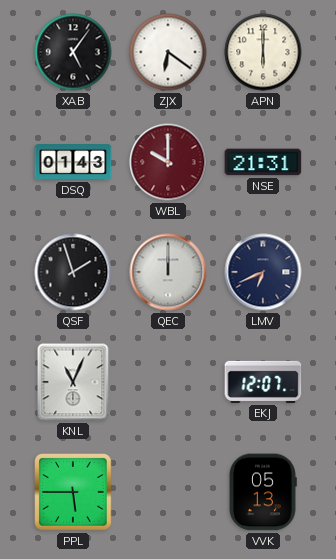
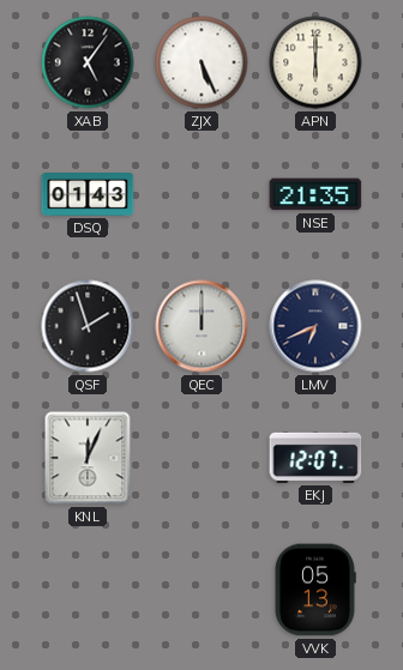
ZJX: 6:21 -> 5:26 (201, 62)
WBL: 10:00 -> none (168, 162)
NSE: 21:31 -> 21:35 (315, 194)
KNL: 11:04 -> 12:04 (88, 458)
PPL: 5:45 -> none (73, 492)
